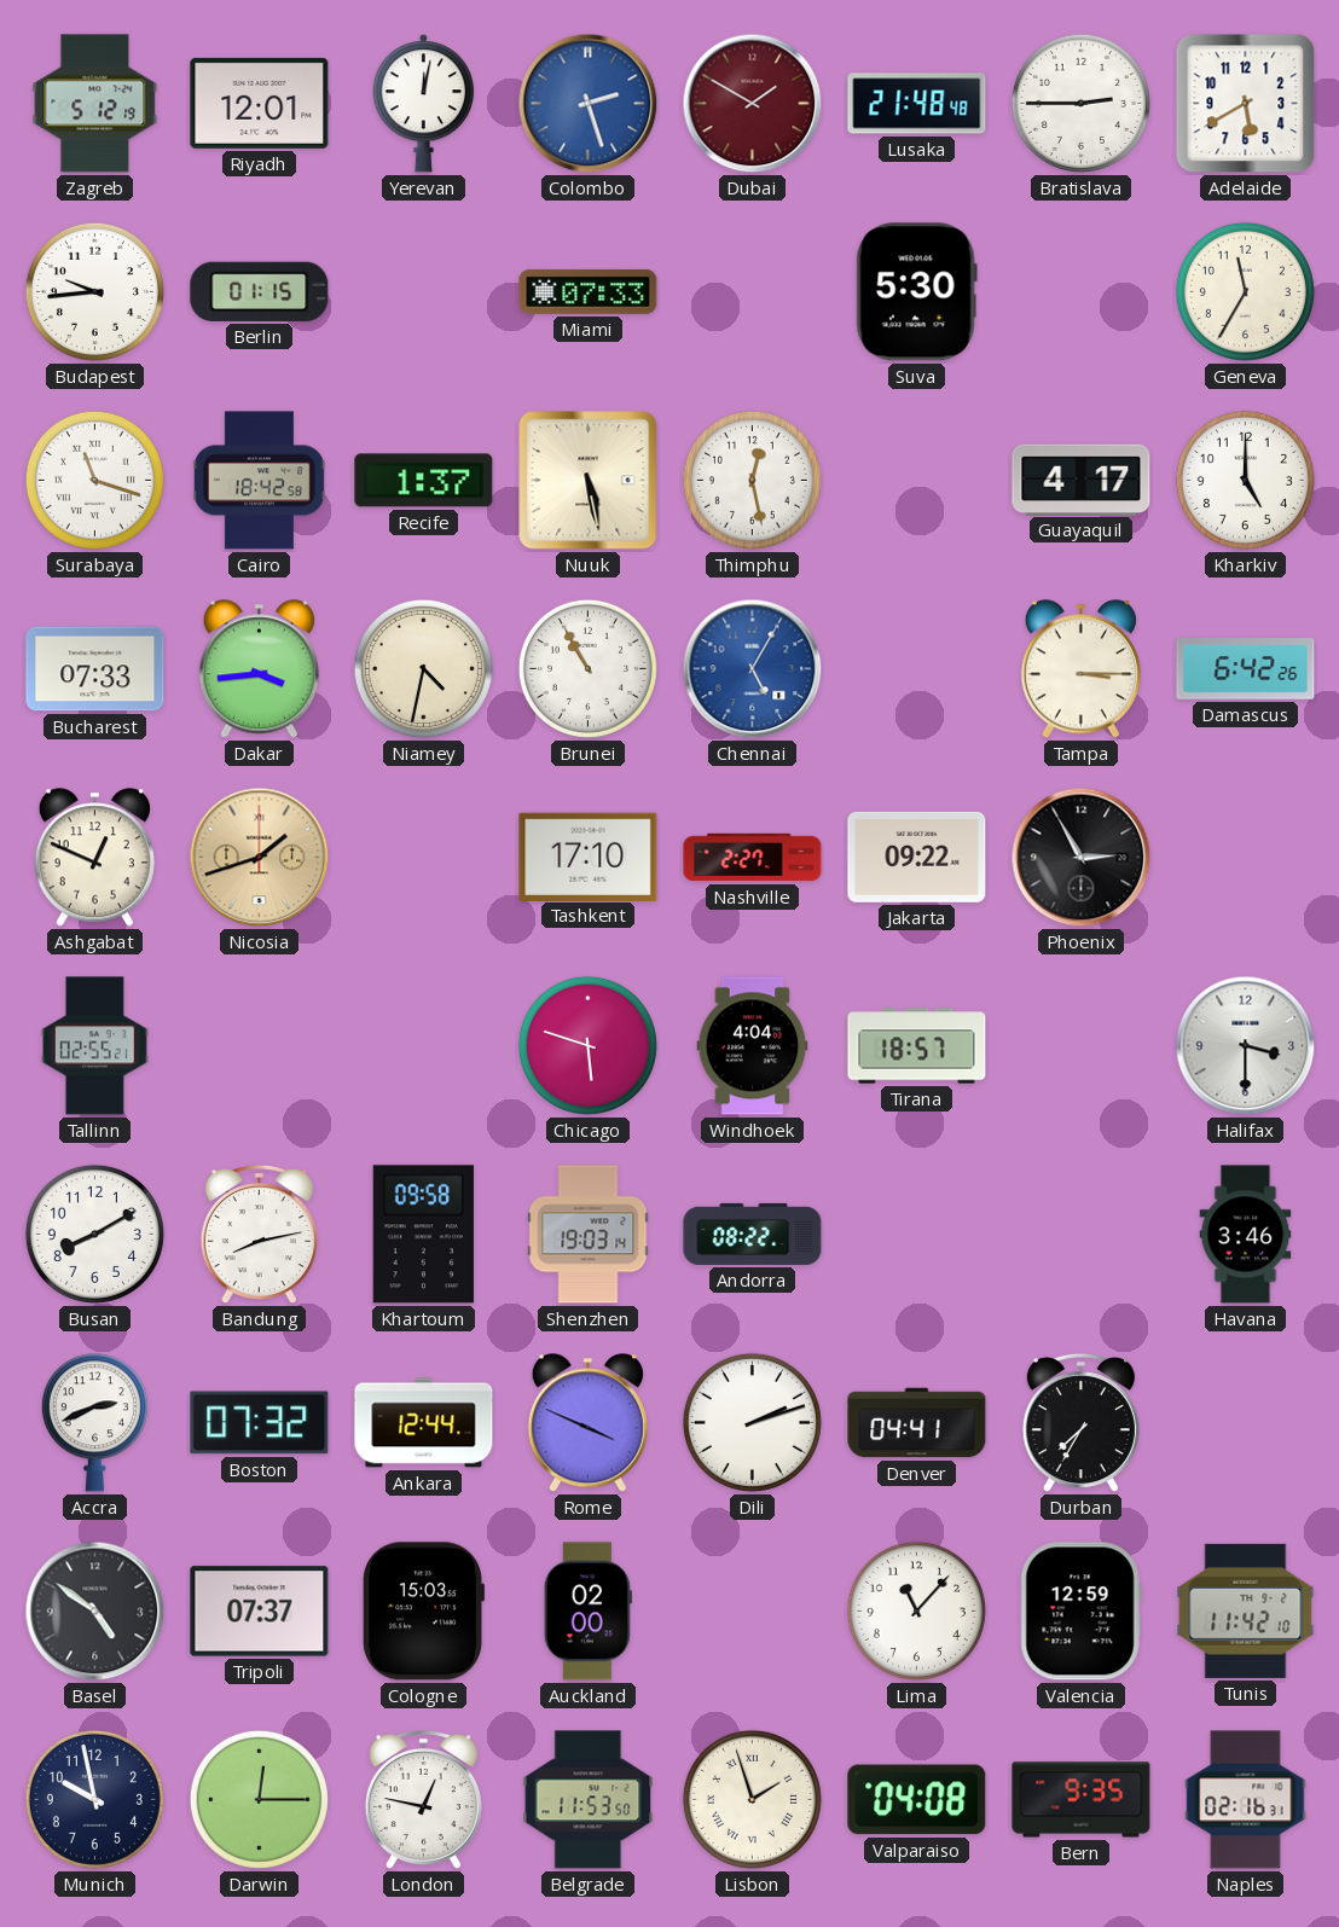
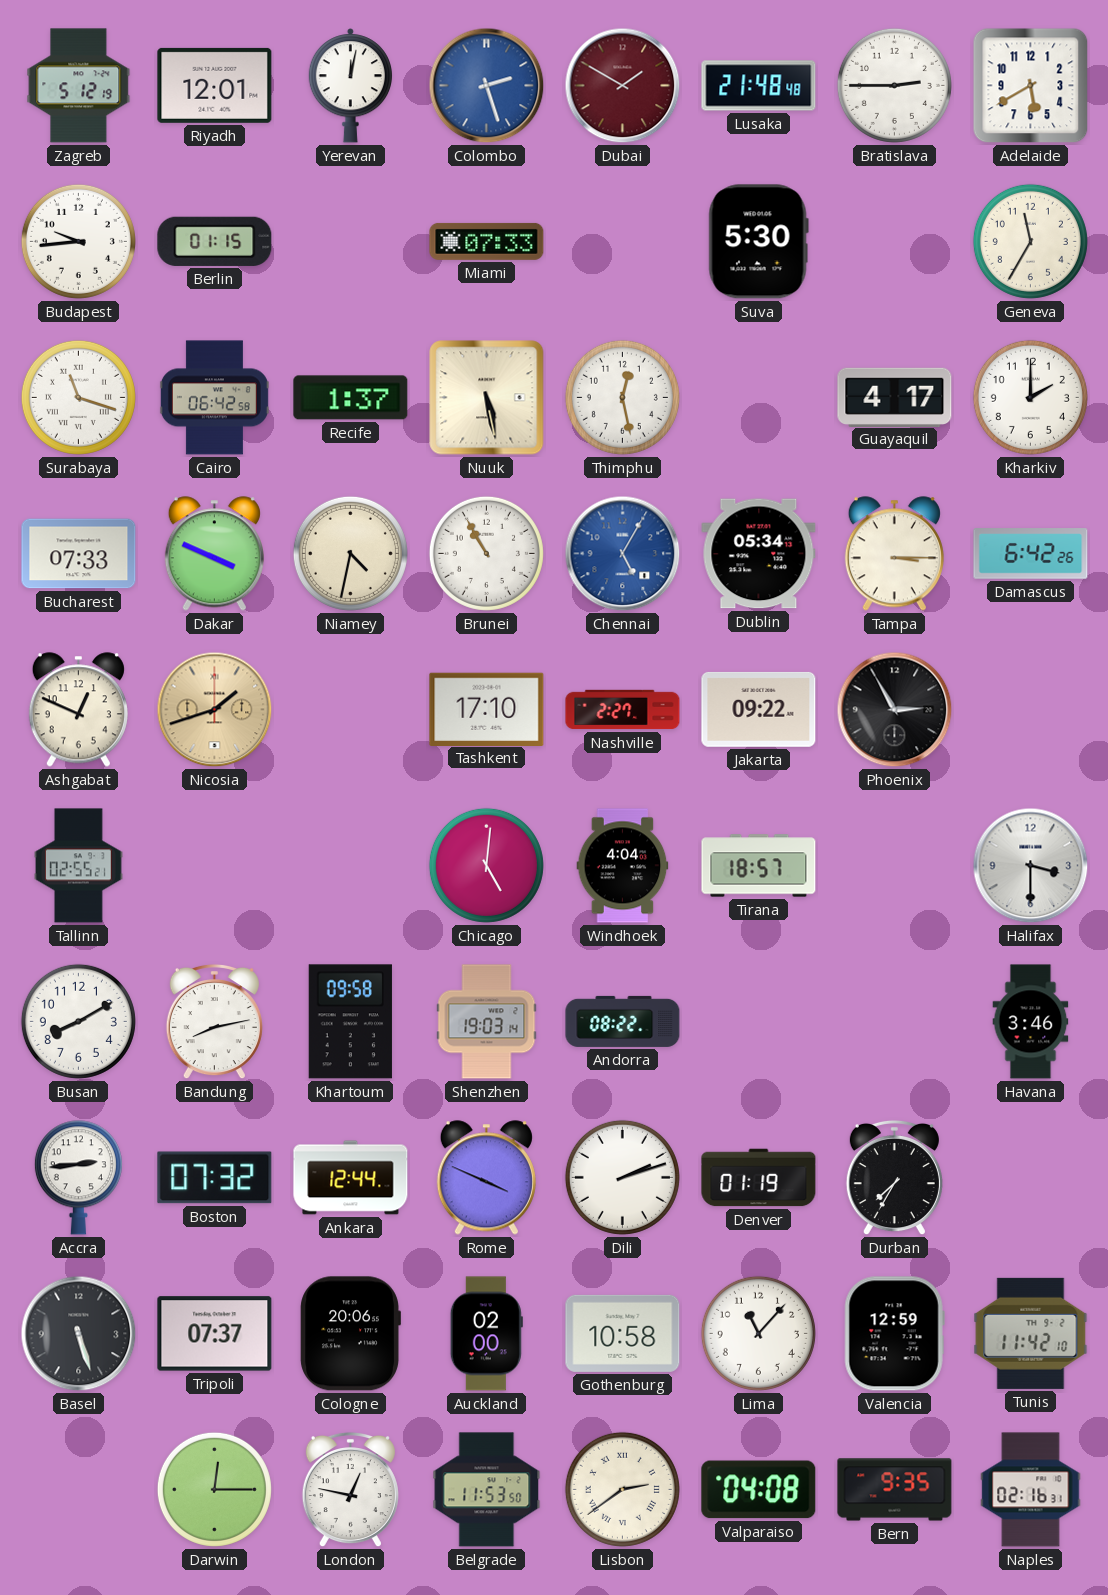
Cairo: 18:42 -> 06:42 (214, 398)
Kharkiv: 5:00 -> 2:00 (1030, 397)
Dakar: 3:44 -> 3:49 (214, 554)
Dublin: none -> 05:34 (759, 554)
Chicago: 5:48 -> 5:01 (486, 865)
Accra: 2:41 -> 2:44 (78, 1178)
Denver: 04:41 -> 01:19 (759, 1178)
Basel: 4:51 -> 5:27 (79, 1334)
Cologne: 15:03 -> 20:06 (350, 1334)
Gothenburg: none -> 10:58 (623, 1333)
Munich: 9:58 -> none (94, 1799)
Lisbon: 1:57 -> 2:39 (622, 1489)
